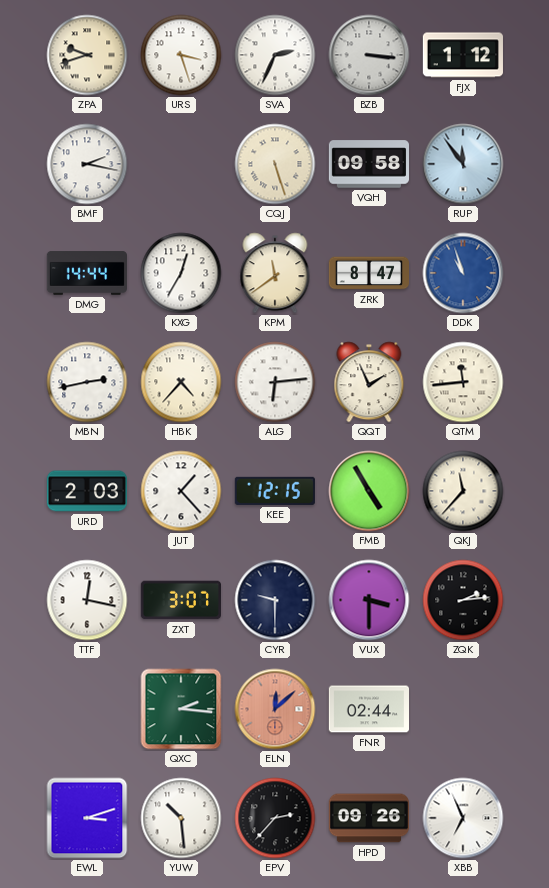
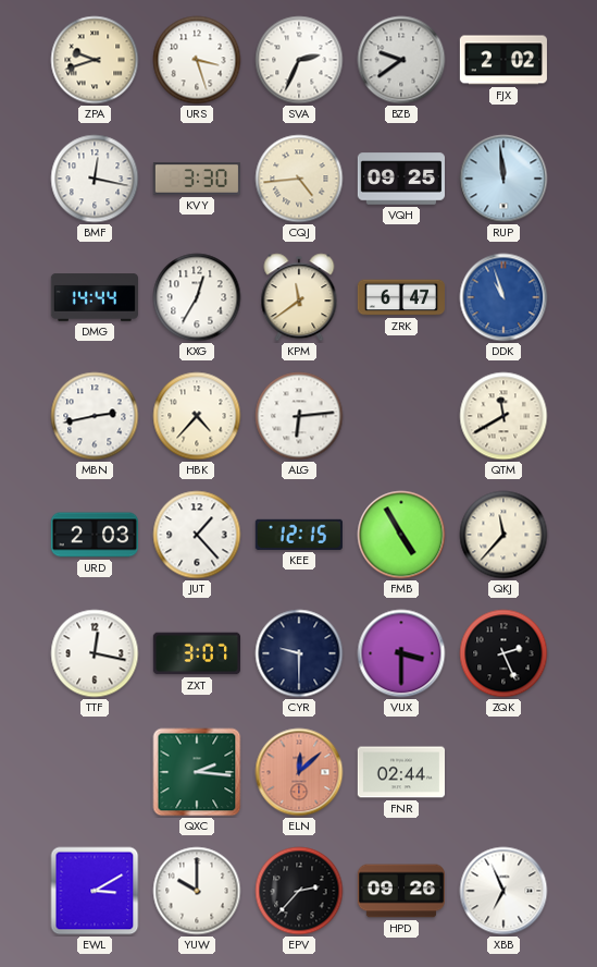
BZB: 3:16 -> 9:39 (401, 60)
FJX: 1:12 -> 2:02 (503, 60)
BMF: 2:17 -> 12:17 (95, 179)
KVY: none -> 3:30 (196, 179)
CQJ: 5:27 -> 4:44 (299, 179)
VQH: 09:58 -> 09:25 (400, 179)
RUP: 11:54 -> 11:59 (503, 179)
ZRK: 8:47 -> 6:47 (400, 297)
QQT: 1:56 -> none (369, 382)
QTM: 11:44 -> 11:40 (503, 416)
ZQK: 2:14 -> 2:26 (503, 653)
EWL: 3:12 -> 3:10 (95, 891)
YUW: 10:29 -> 10:00 (197, 891)
